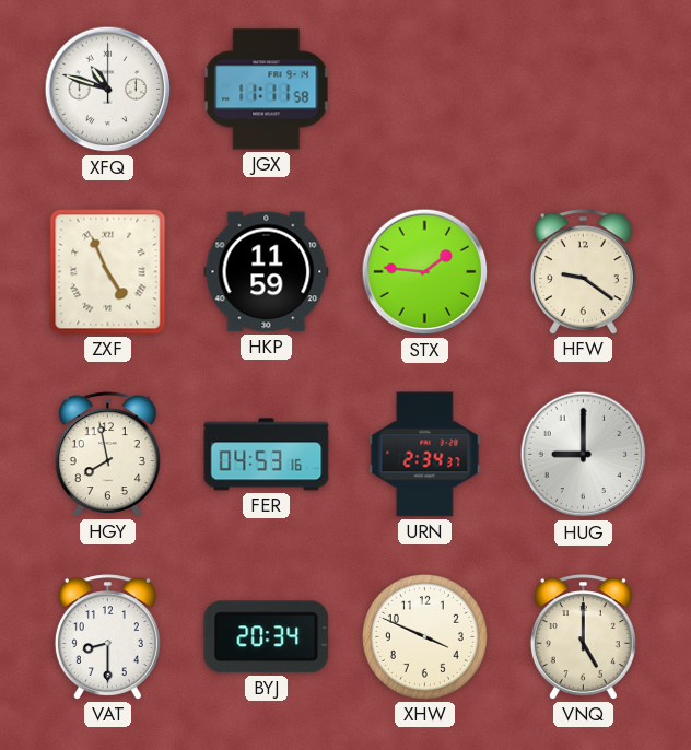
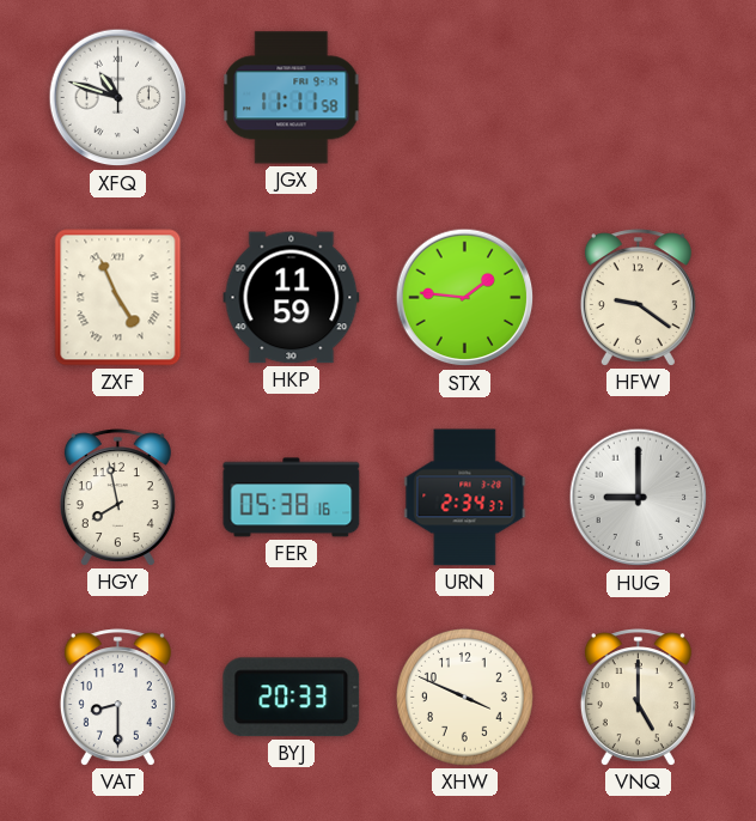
FER: 04:53 -> 05:38 (292, 498)
BYJ: 20:34 -> 20:33 (292, 698)
